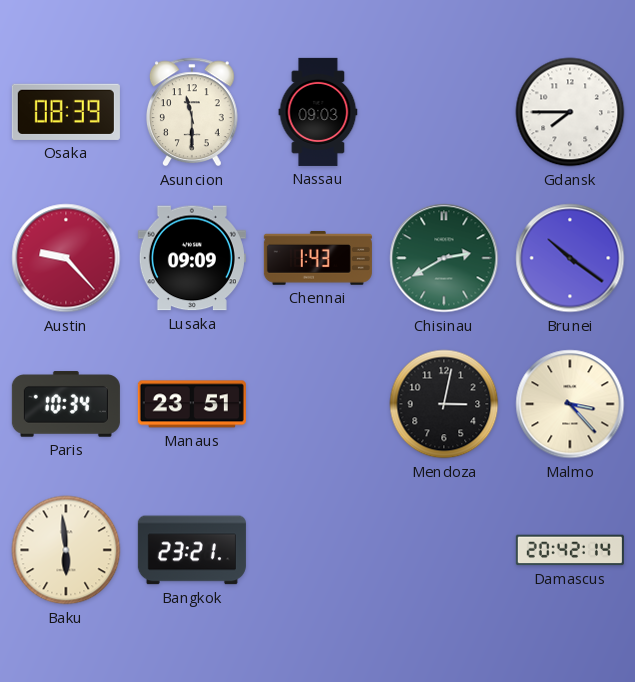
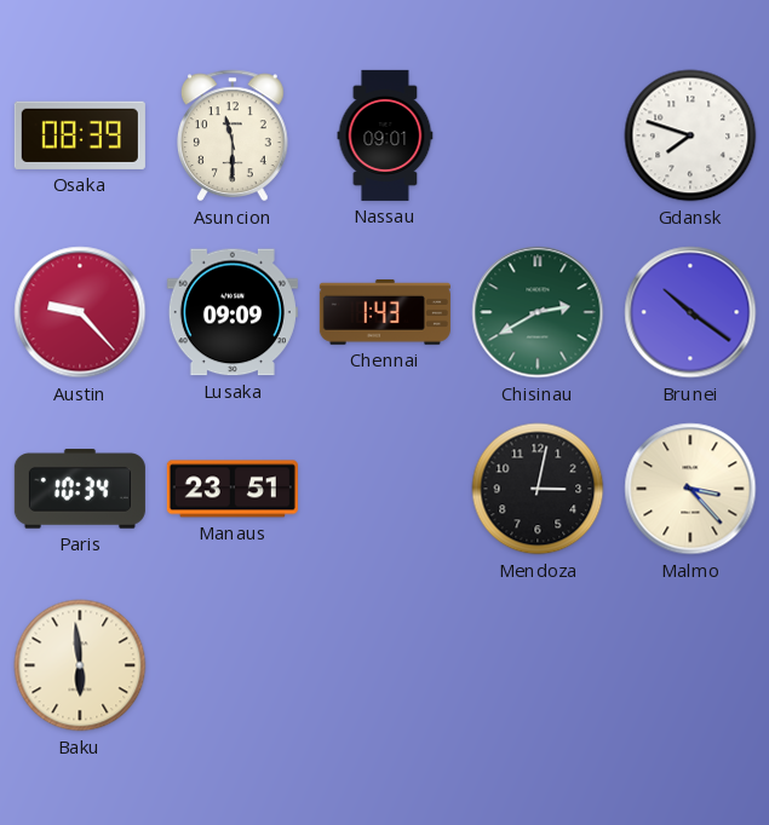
Nassau: 09:03 -> 09:01 (385, 135)
Gdansk: 7:45 -> 7:48 (690, 135)
Bangkok: 23:21 -> none (192, 550)
Damascus: 20:42 -> none (570, 550)
